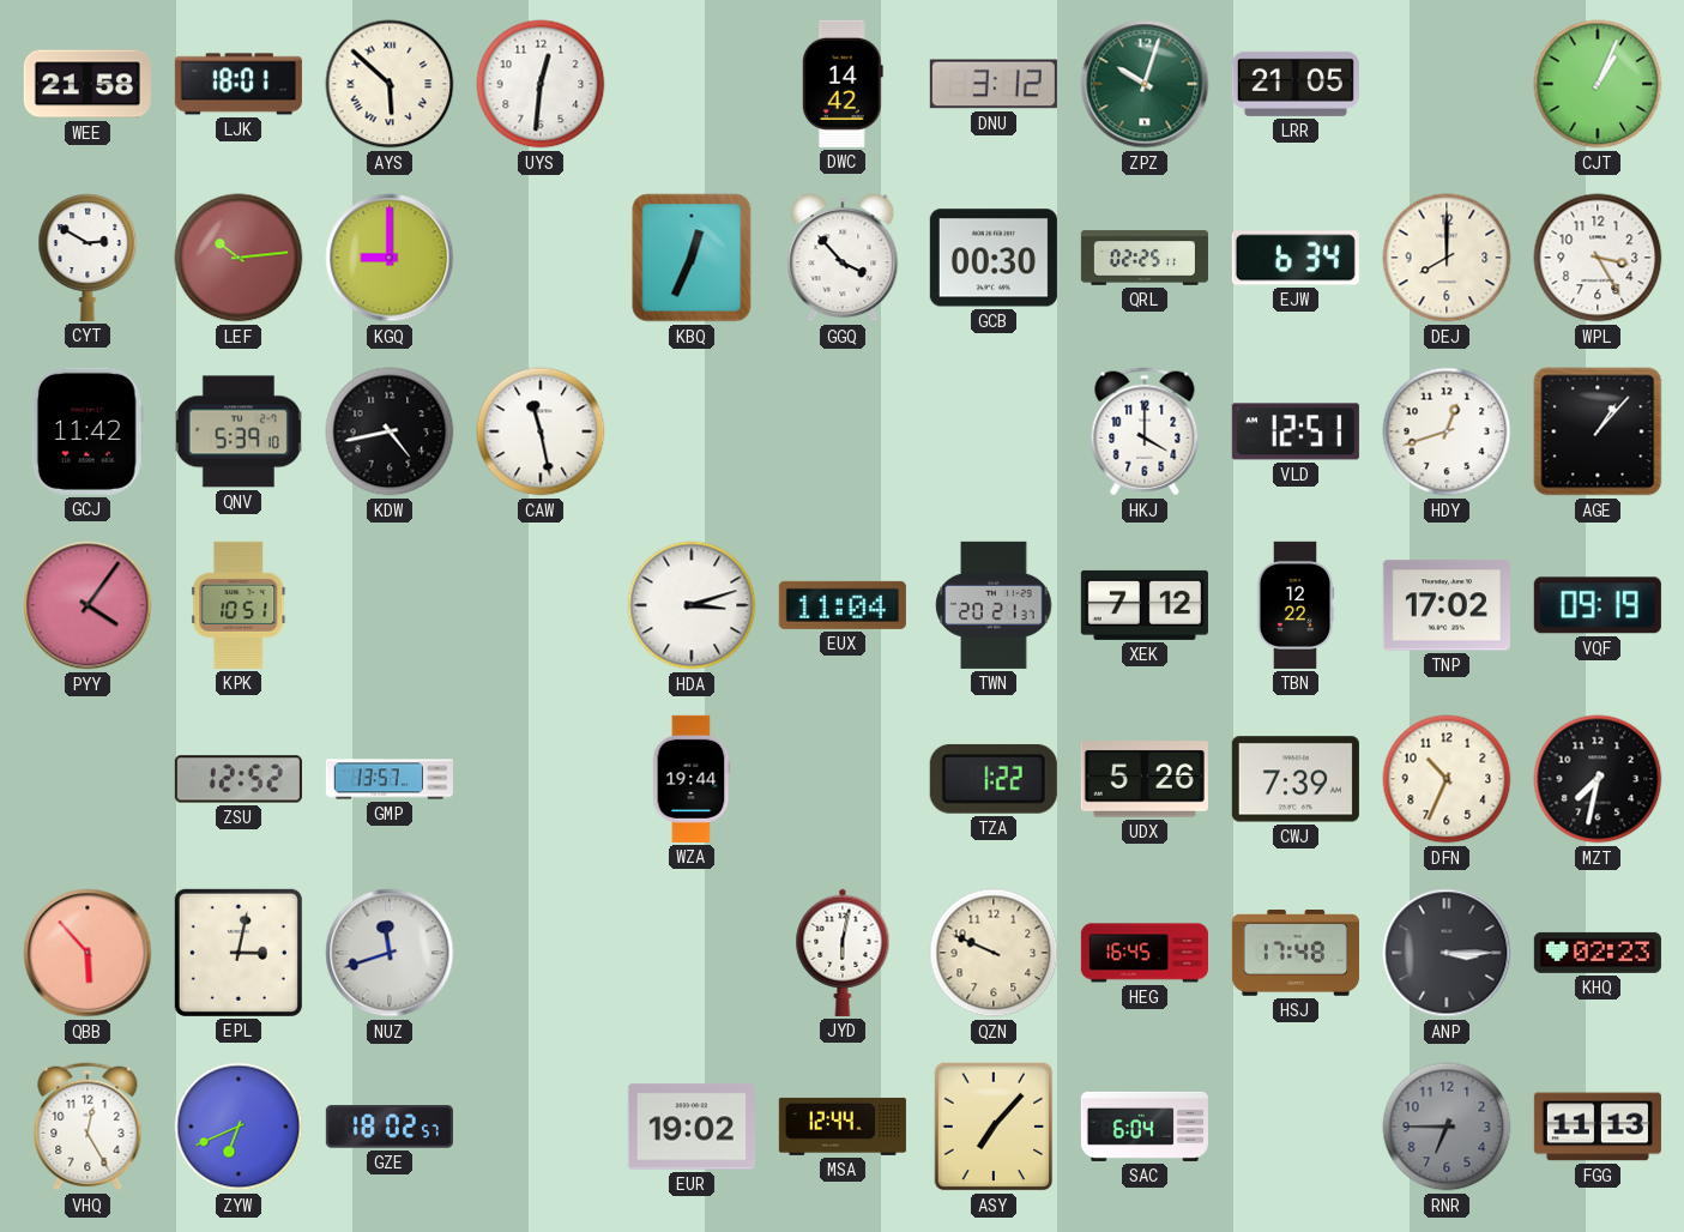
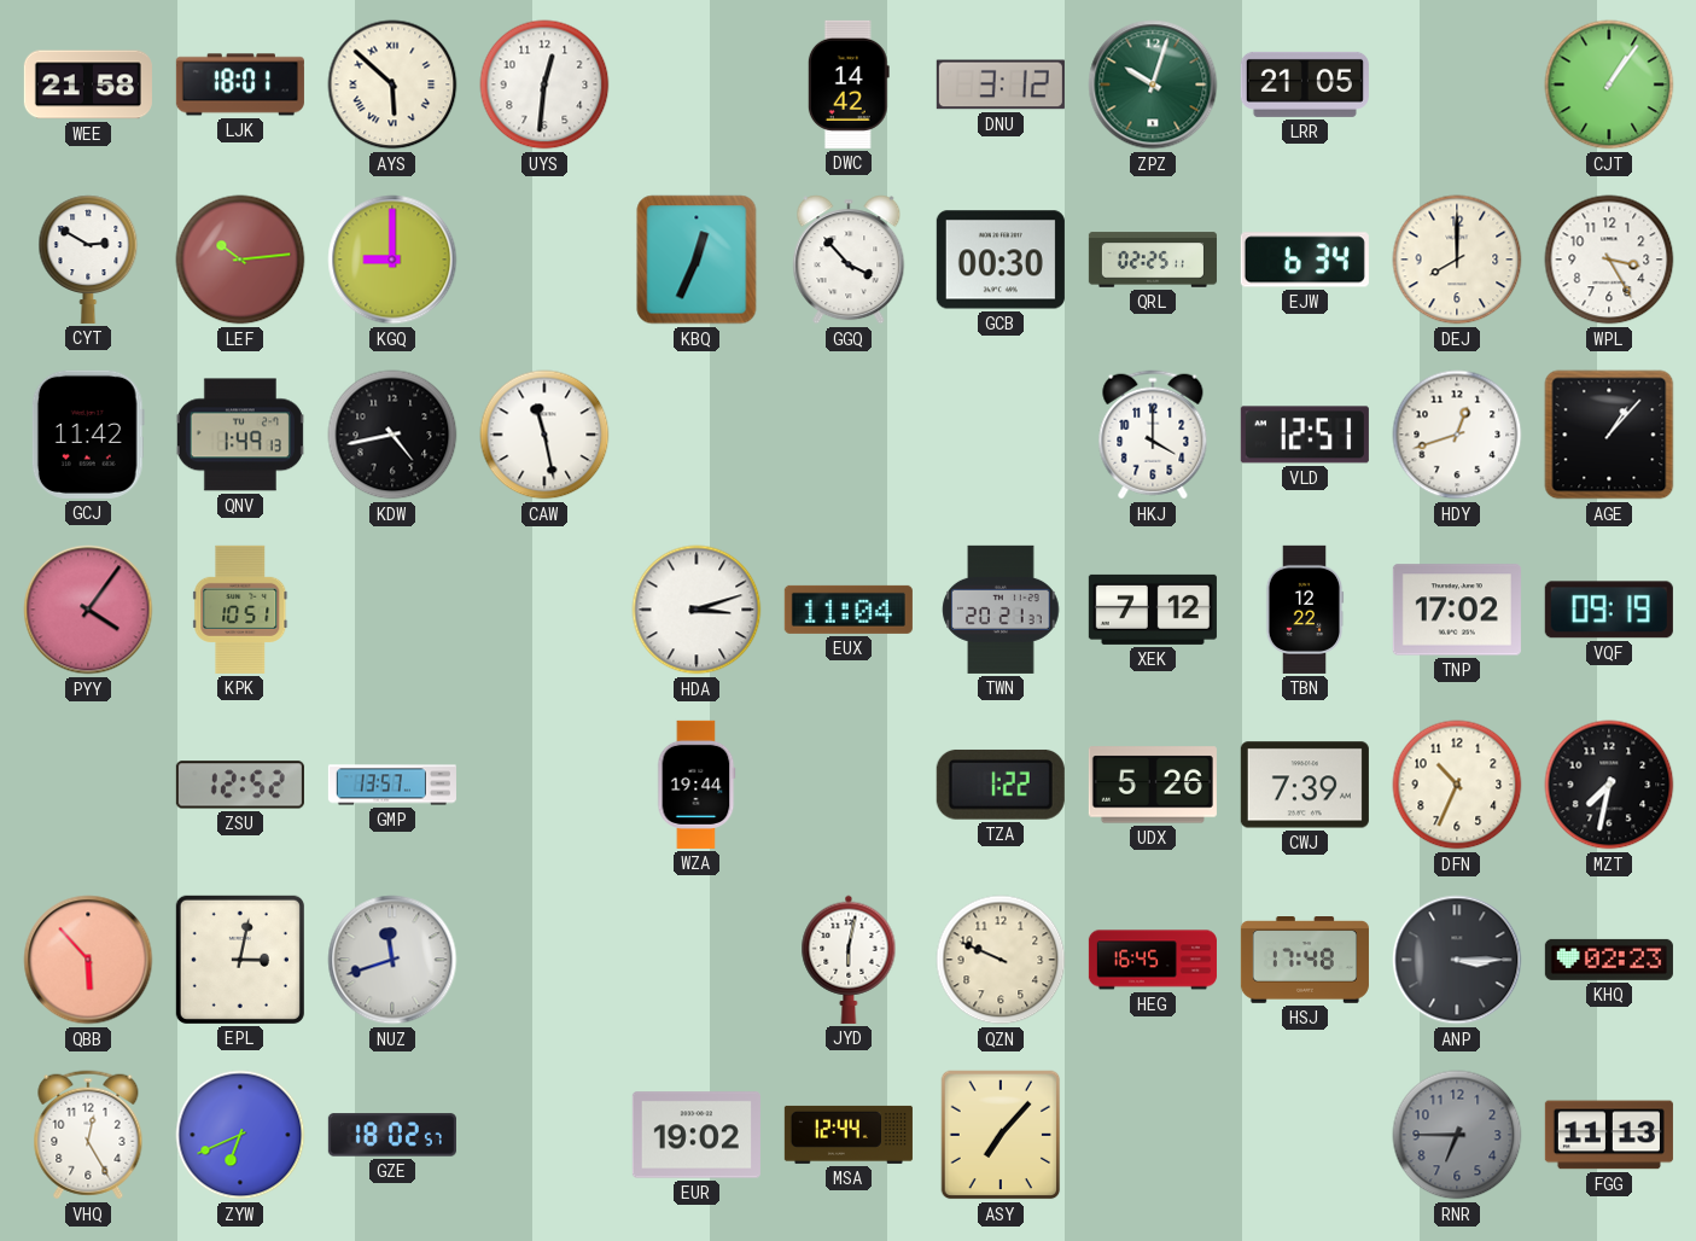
CJT: 1:04 -> 1:06 (1609, 85)
QNV: 5:39 -> 1:49 (240, 435)
SAC: 6:04 -> none (1145, 1127)
